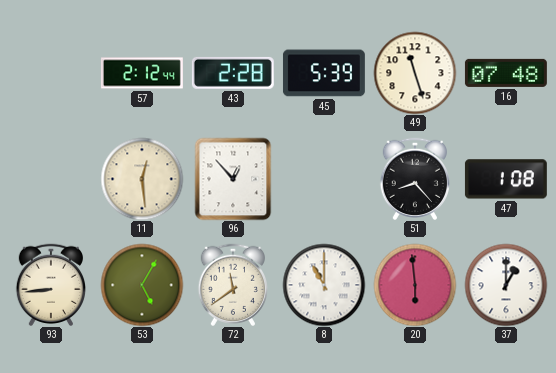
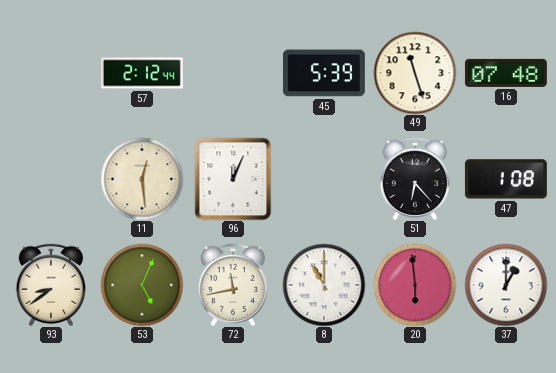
43: 2:28 -> none (233, 73)
96: 12:53 -> 12:04 (233, 179)
51: 8:23 -> 6:23 (414, 179)
93: 8:44 -> 8:39 (50, 285)
53: 5:05 -> 5:04 (142, 285)
72: 11:39 -> 11:43 (232, 285)
